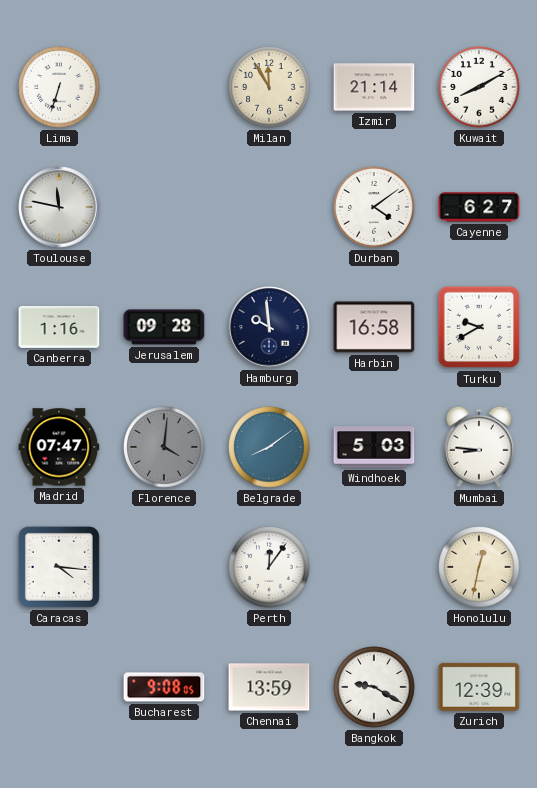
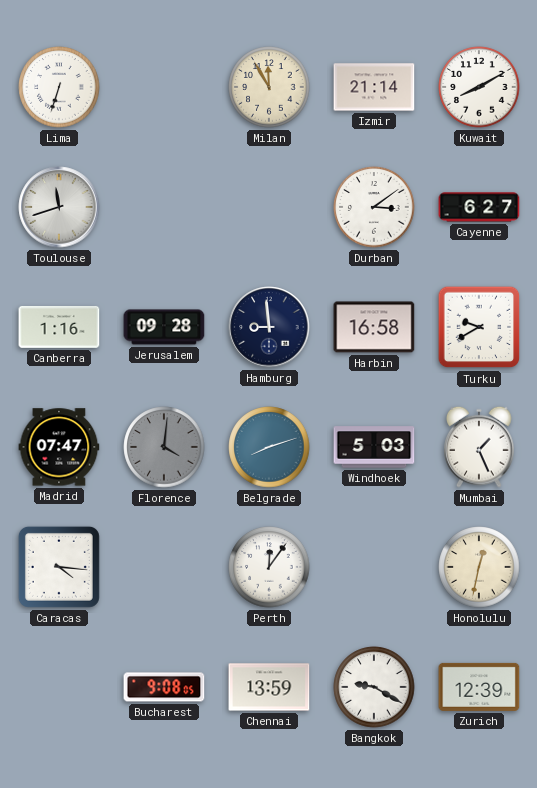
Toulouse: 11:47 -> 11:42 (59, 207)
Durban: 4:09 -> 3:09 (374, 207)
Hamburg: 9:59 -> 8:59 (269, 327)
Belgrade: 8:09 -> 8:12 (269, 447)
Mumbai: 8:46 -> 1:26 (479, 447)
